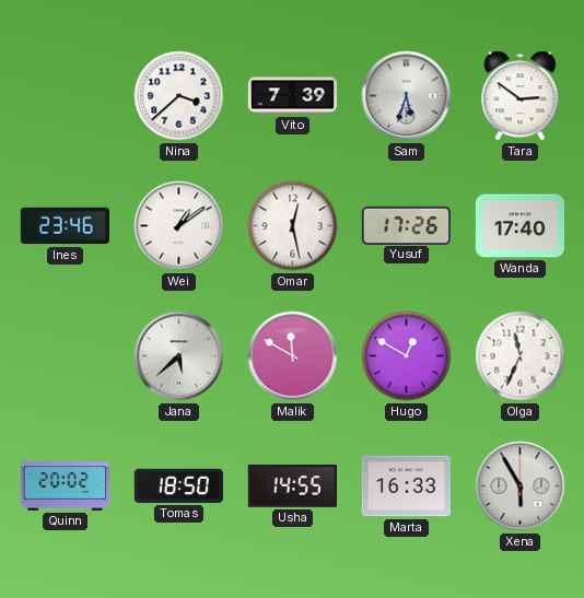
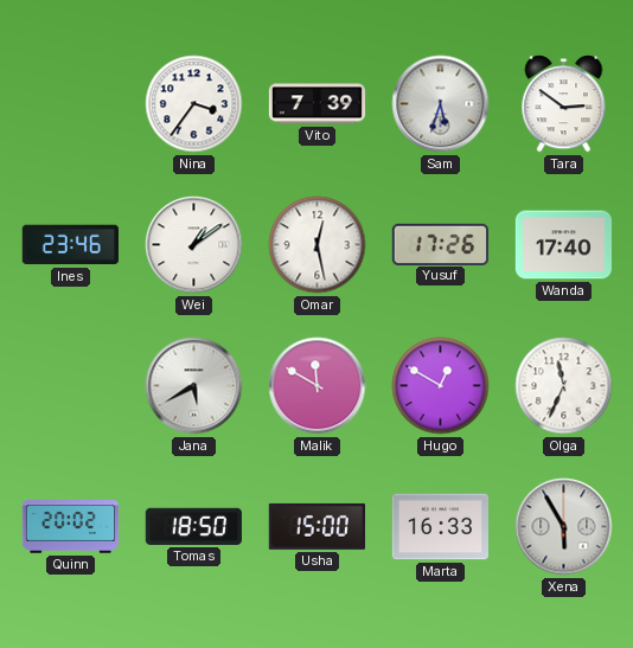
Nina: 3:38 -> 3:36 (194, 104)
Jana: 5:38 -> 5:40 (194, 386)
Usha: 14:55 -> 15:00 (316, 526)
